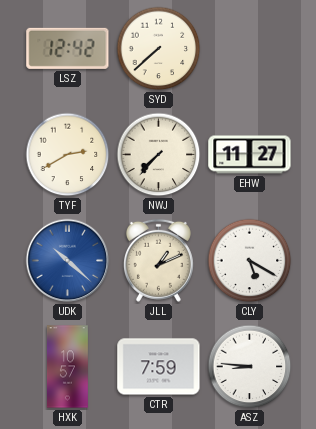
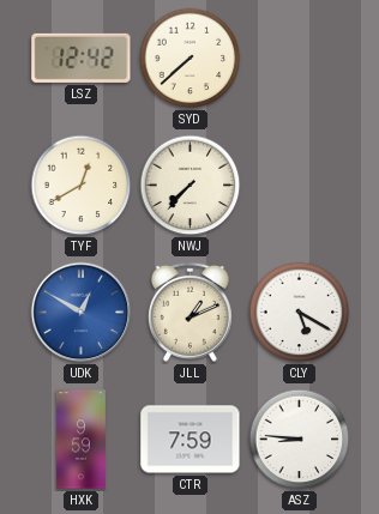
TYF: 2:40 -> 12:40 (82, 186)
EHW: 11:27 -> none (250, 155)
UDK: 10:22 -> 12:50 (82, 313)
HXK: 10:57 -> 9:59 (80, 440)
